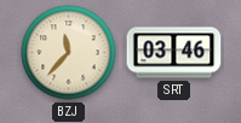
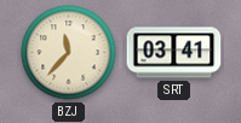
SRT: 03:46 -> 03:41 (174, 53)
